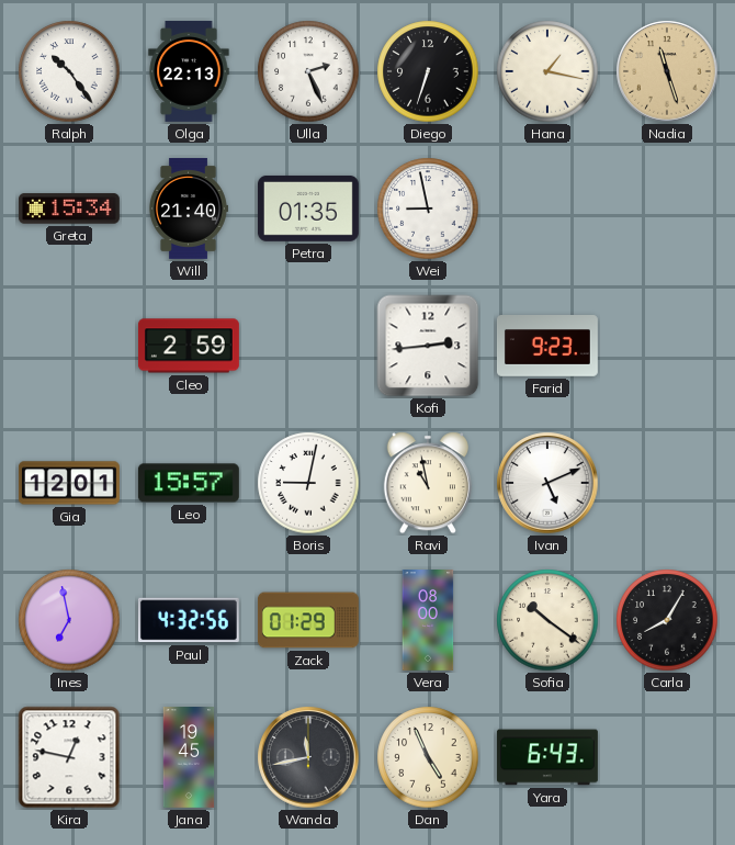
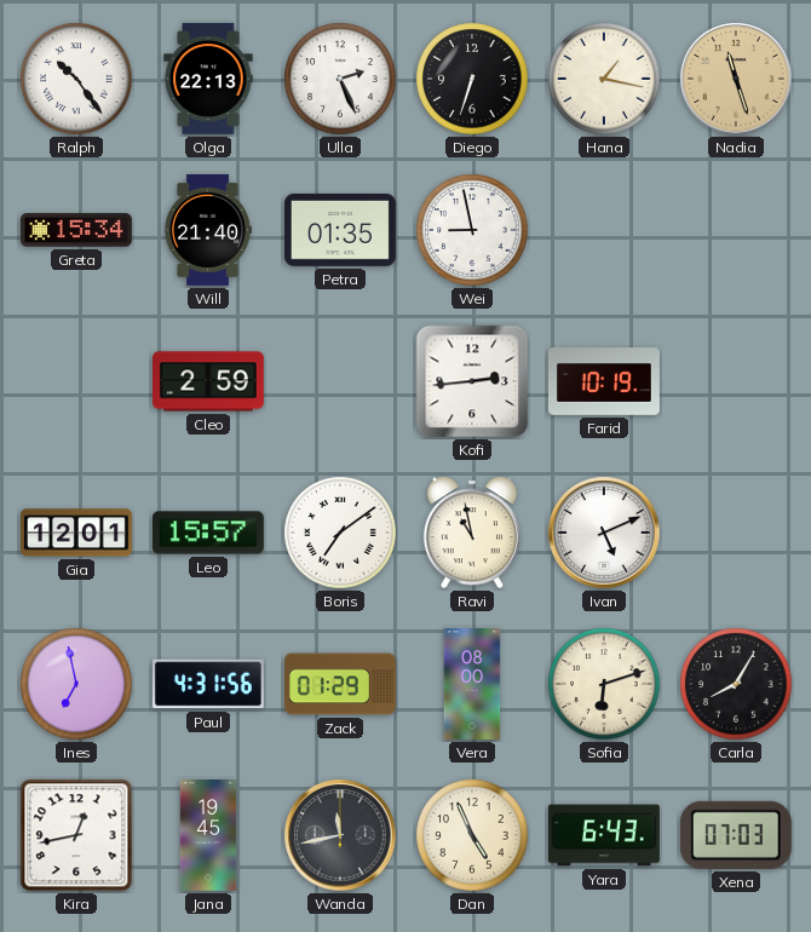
Farid: 9:23 -> 10:19 (604, 381)
Boris: 9:02 -> 7:09 (340, 533)
Paul: 4:32 -> 4:31 (208, 684)
Sofia: 10:21 -> 6:12 (604, 684)
Kira: 12:47 -> 12:43 (76, 835)
Xena: none -> 07:03 (736, 835)
